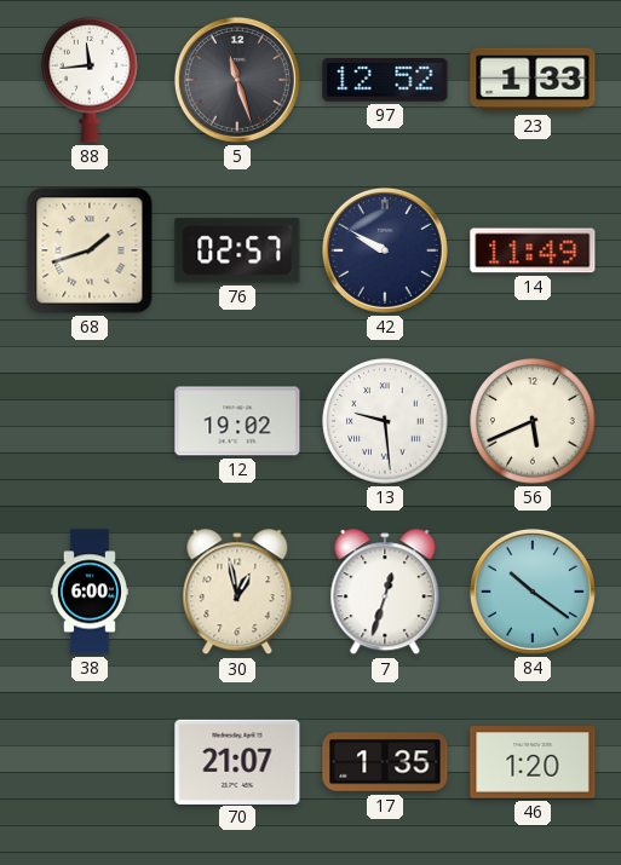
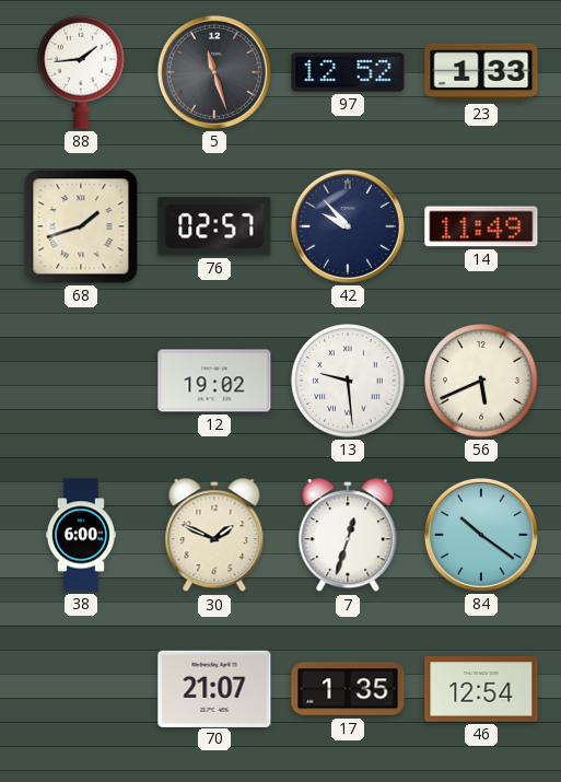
88: 11:44 -> 1:44 (81, 72)
42: 9:50 -> 9:53 (348, 226)
30: 12:58 -> 1:49 (214, 536)
46: 1:20 -> 12:54 (481, 689)
